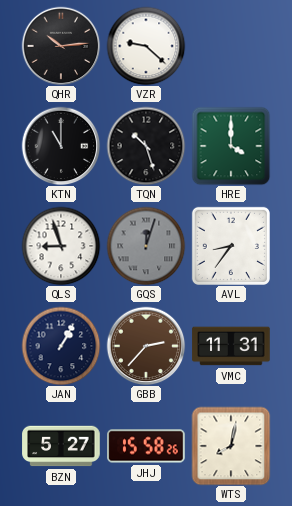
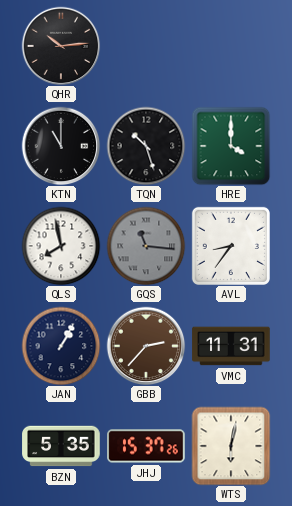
VZR: 9:22 -> none (146, 46)
QLS: 8:57 -> 7:58 (61, 246)
GQS: 12:03 -> 11:16 (146, 246)
BZN: 5:27 -> 5:35 (61, 446)
JHJ: 15:58 -> 15:37 (146, 446)
WTS: 8:02 -> 6:02 (231, 446)
